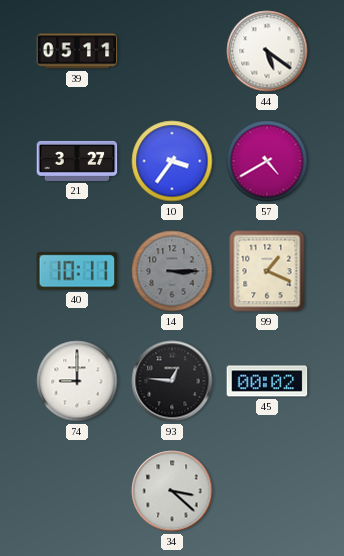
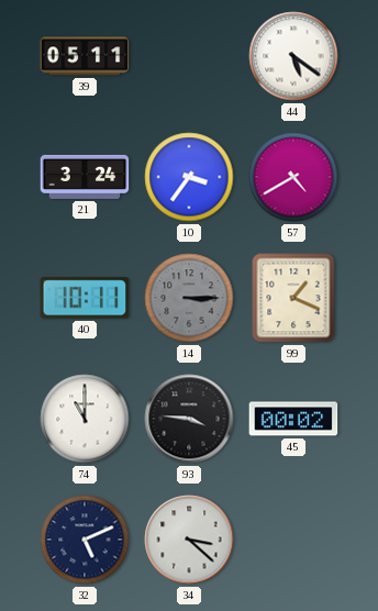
21: 3:27 -> 3:24 (85, 177)
74: 9:00 -> 11:00 (85, 419)
93: 12:46 -> 3:46 (189, 419)
32: none -> 5:11 (85, 540)
